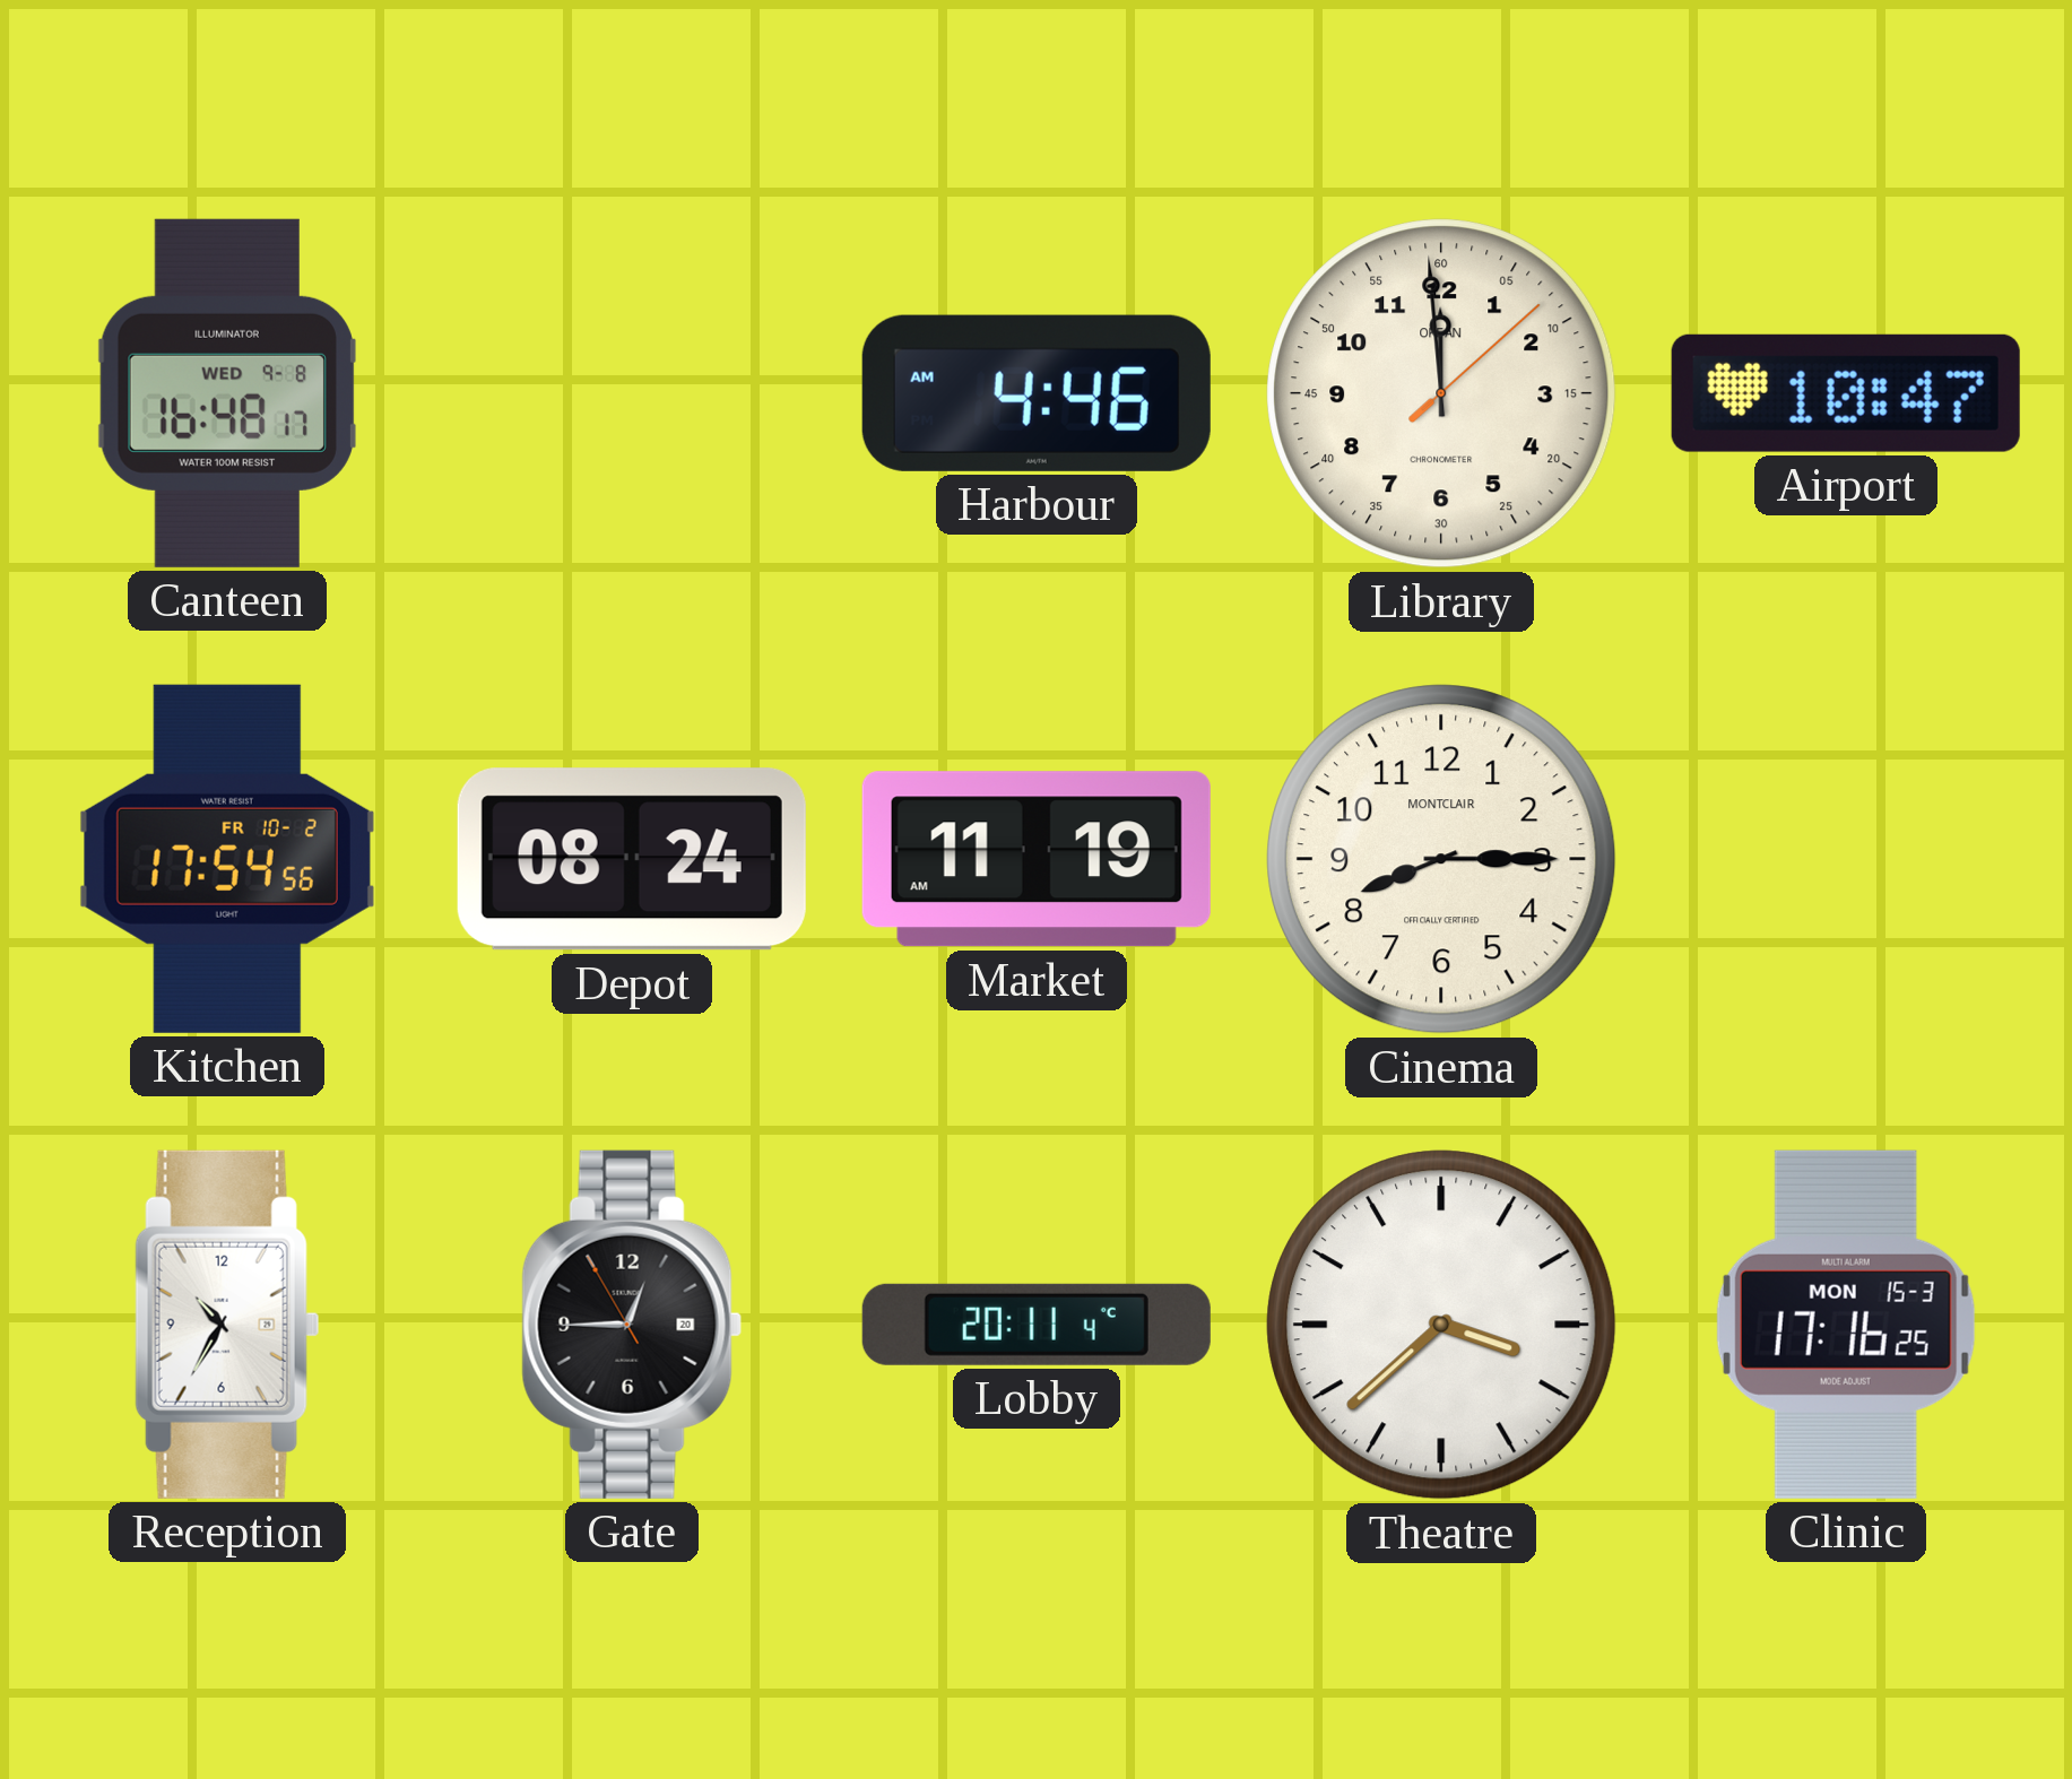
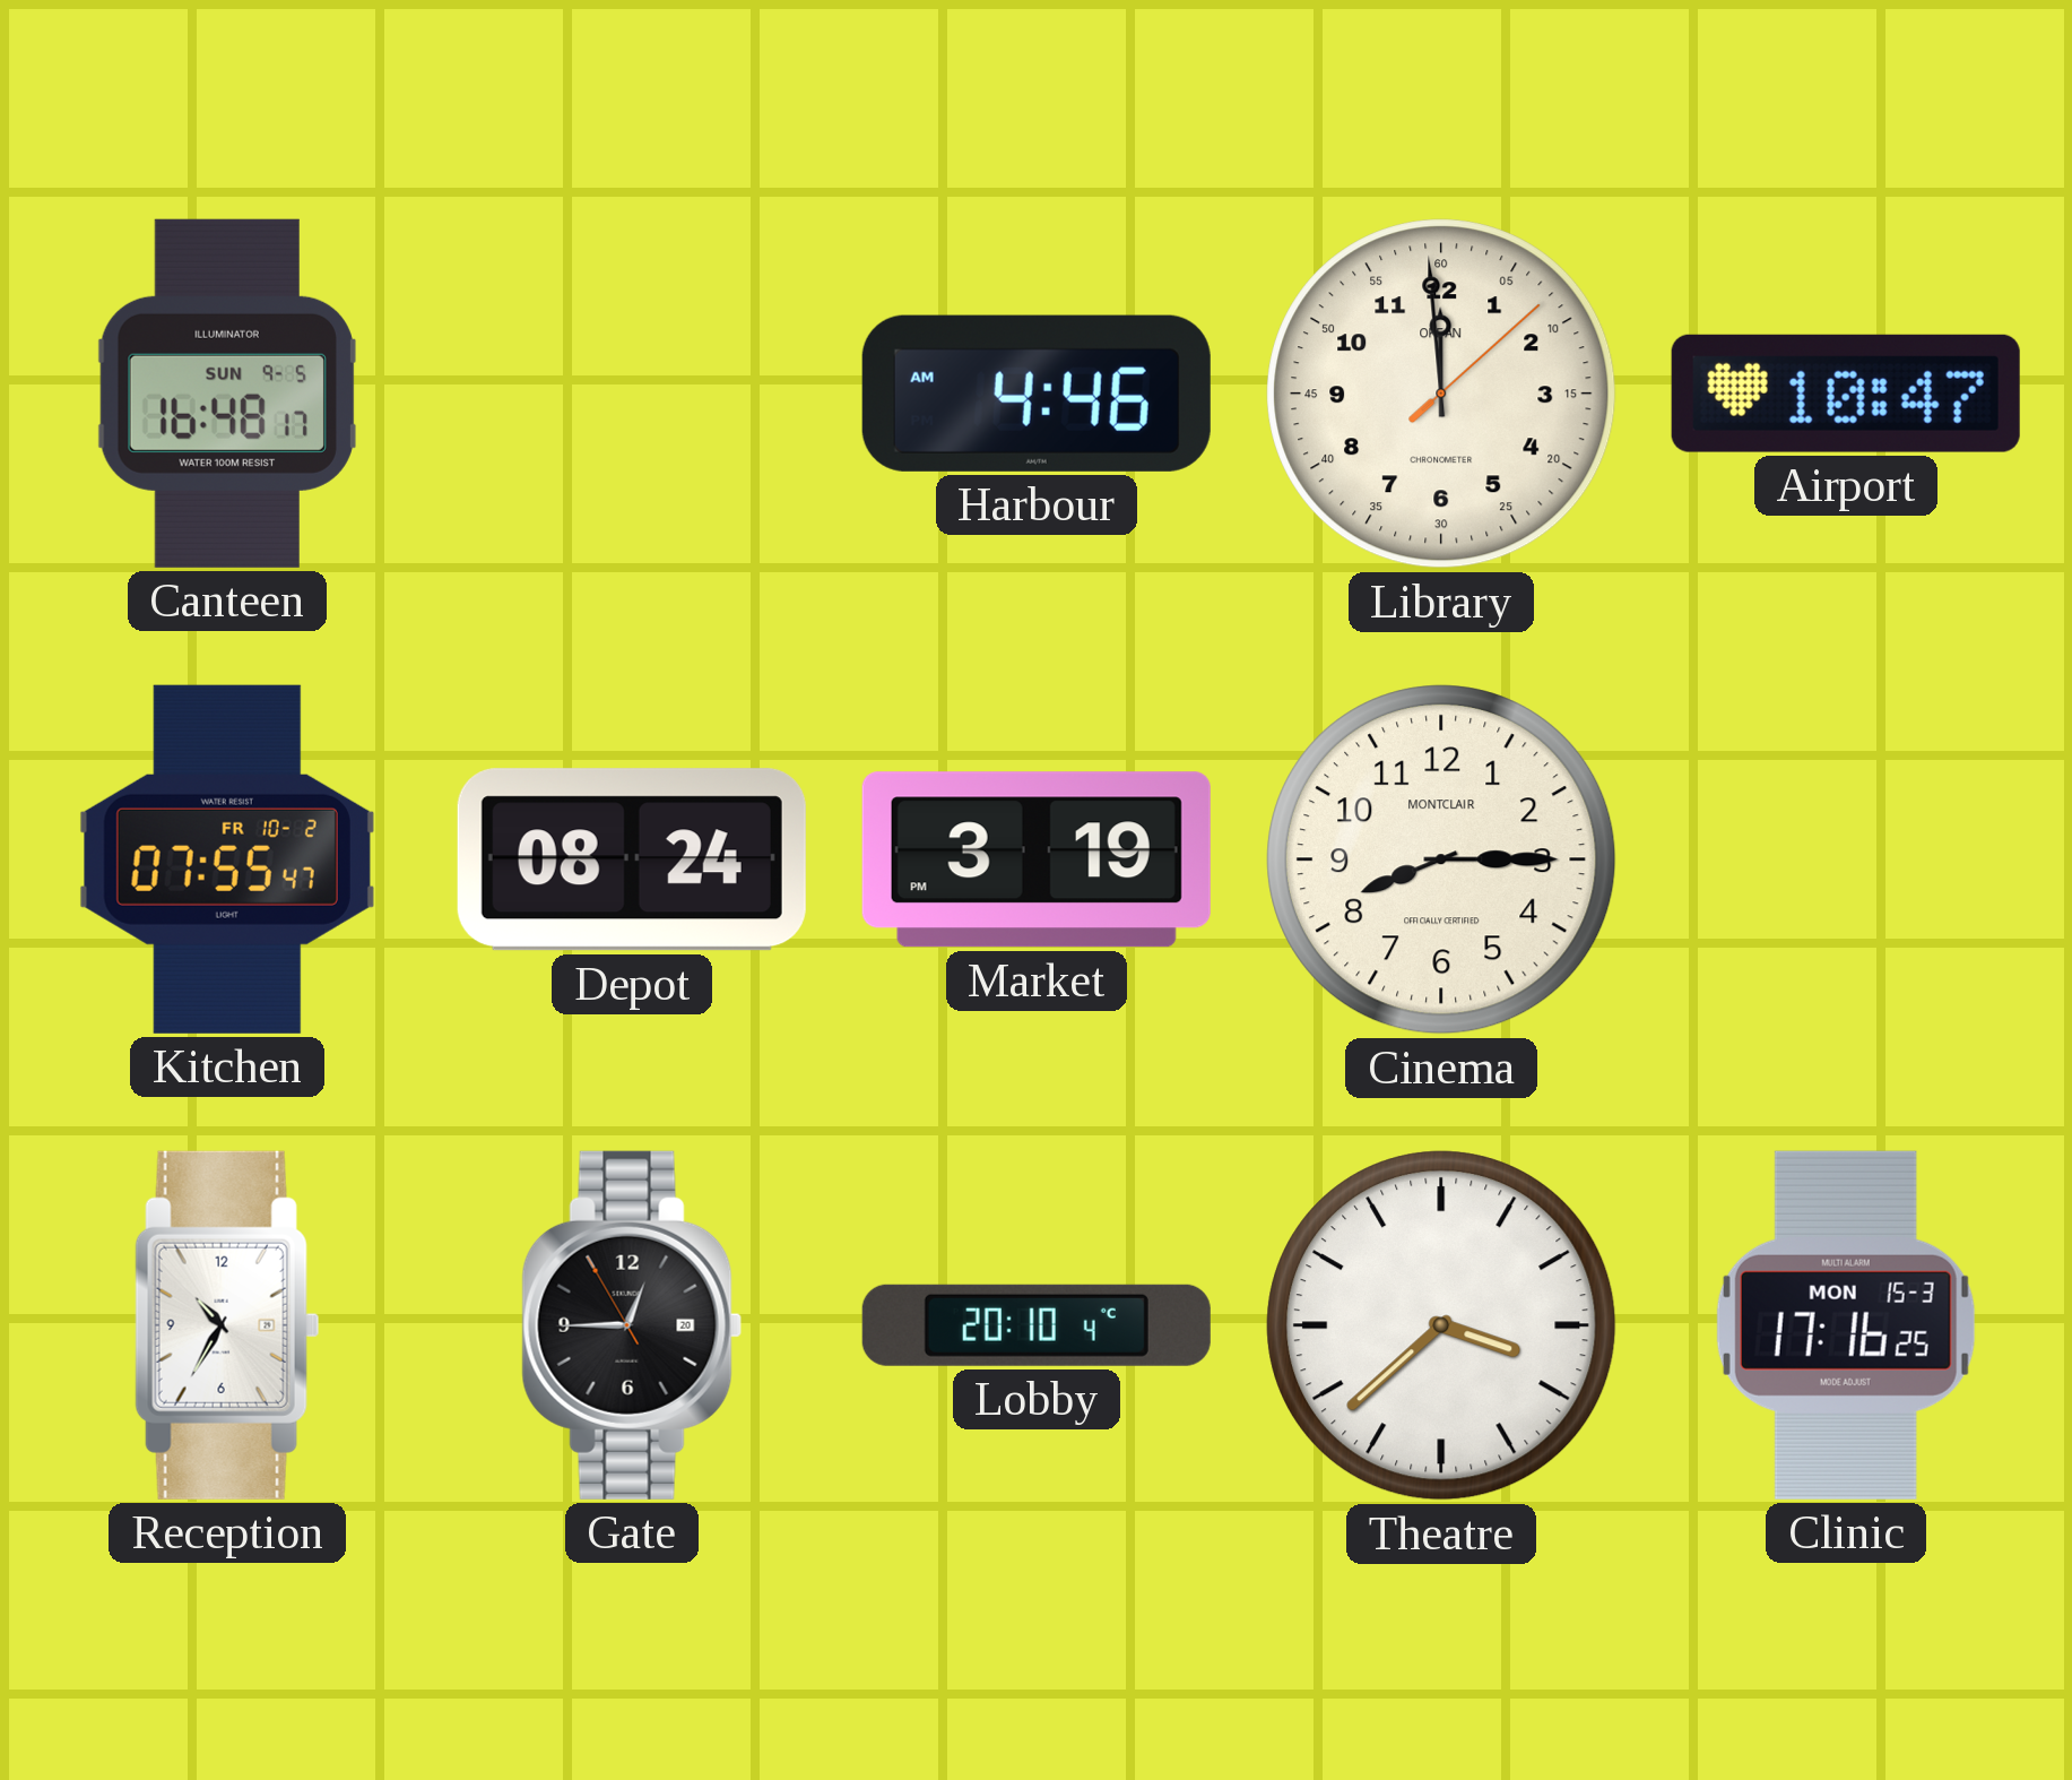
Canteen date: WED 9-8 -> SUN 9-5 (227, 394)
Kitchen: 17:54 -> 07:55 (227, 859)
Market: 11:19 -> 3:19 (1037, 859)
Lobby: 20:11 -> 20:10 (1037, 1325)
